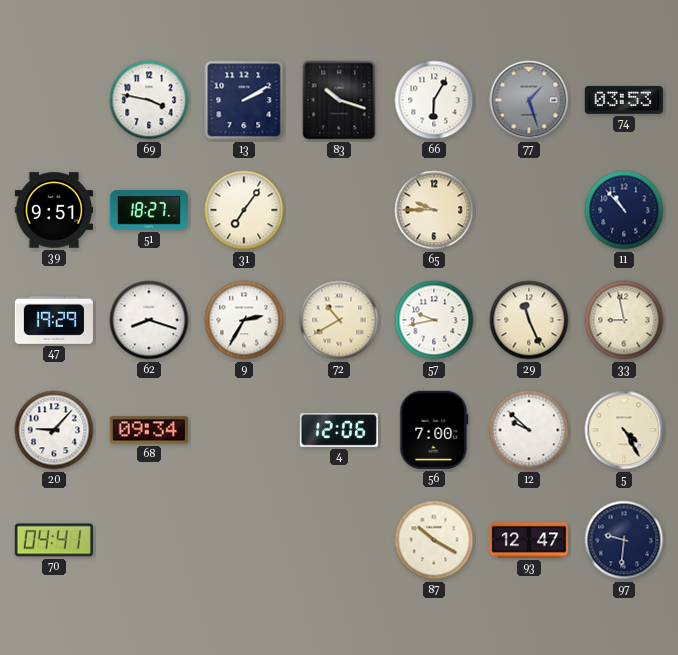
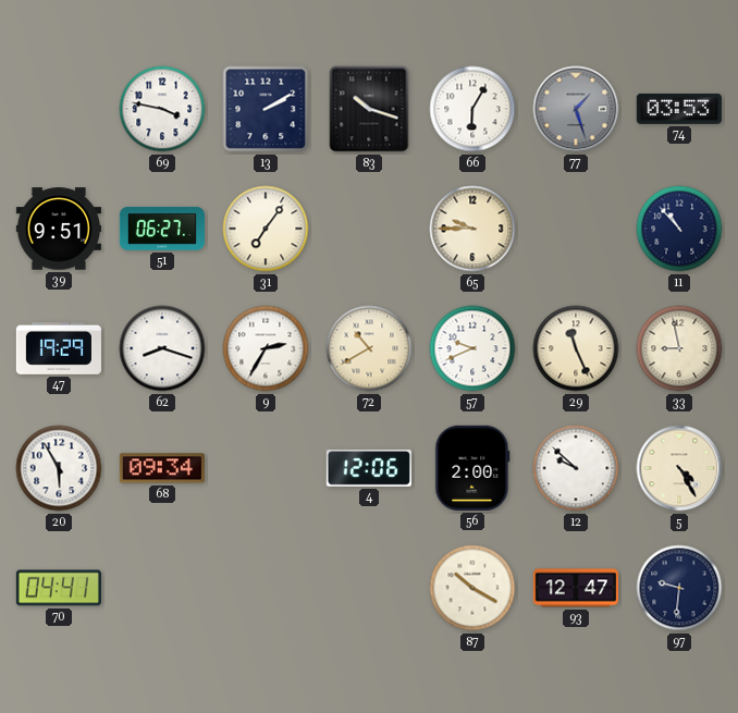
51: 18:27 -> 06:27 (162, 229)
57: 9:43 -> 9:41 (472, 348)
20: 9:07 -> 5:55 (59, 468)
56: 7:00 -> 2:00 (472, 468)
